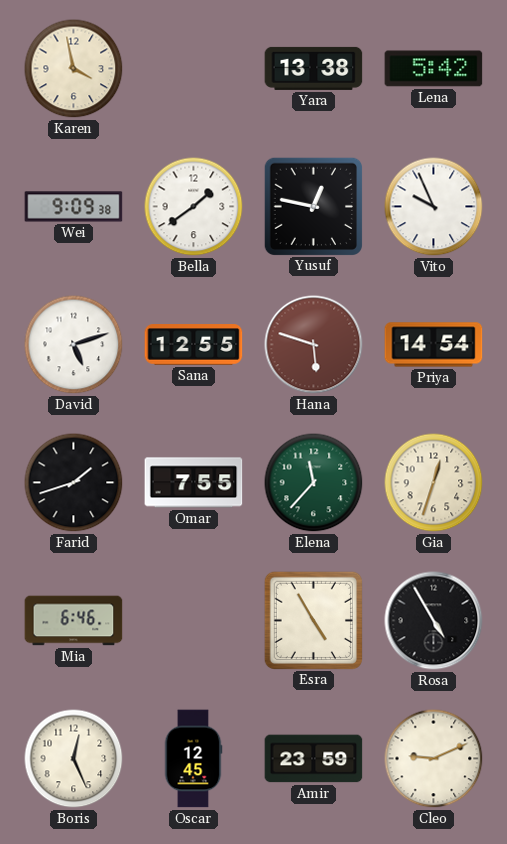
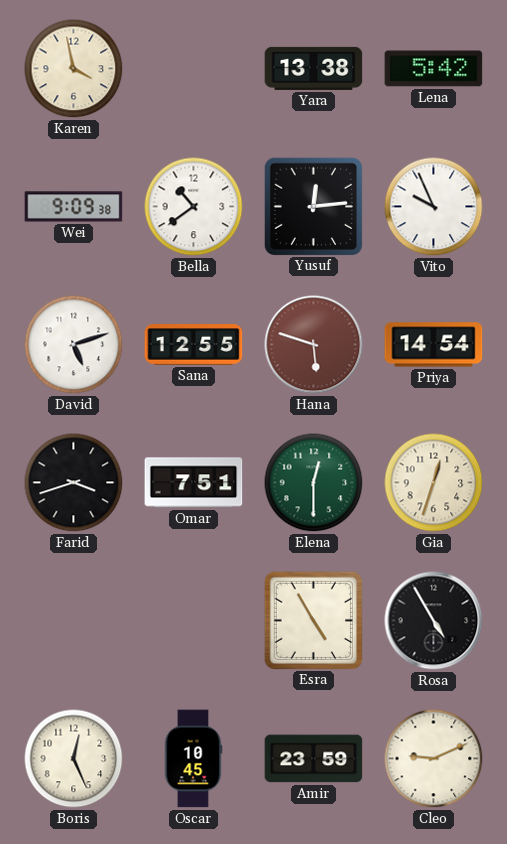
Bella: 1:39 -> 10:39 (194, 207)
Yusuf: 12:47 -> 12:14 (313, 206)
Farid: 1:42 -> 3:42 (74, 483)
Omar: 7:55 -> 7:51 (194, 483)
Elena: 11:37 -> 12:30 (314, 483)
Mia: 6:46 -> none (74, 621)
Oscar: 12:45 -> 10:45 (193, 759)
